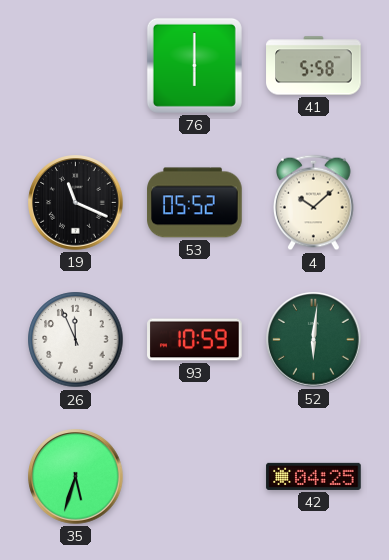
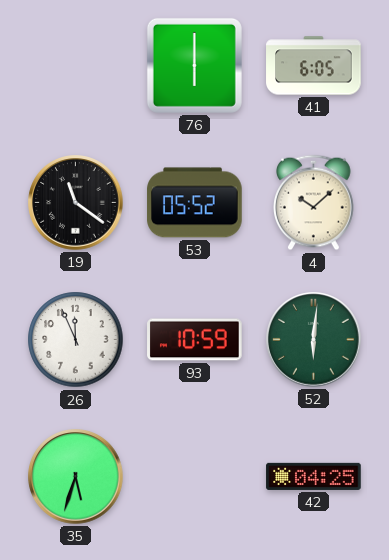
41: 5:58 -> 6:05 (314, 66)
19: 11:19 -> 11:21 (76, 203)
